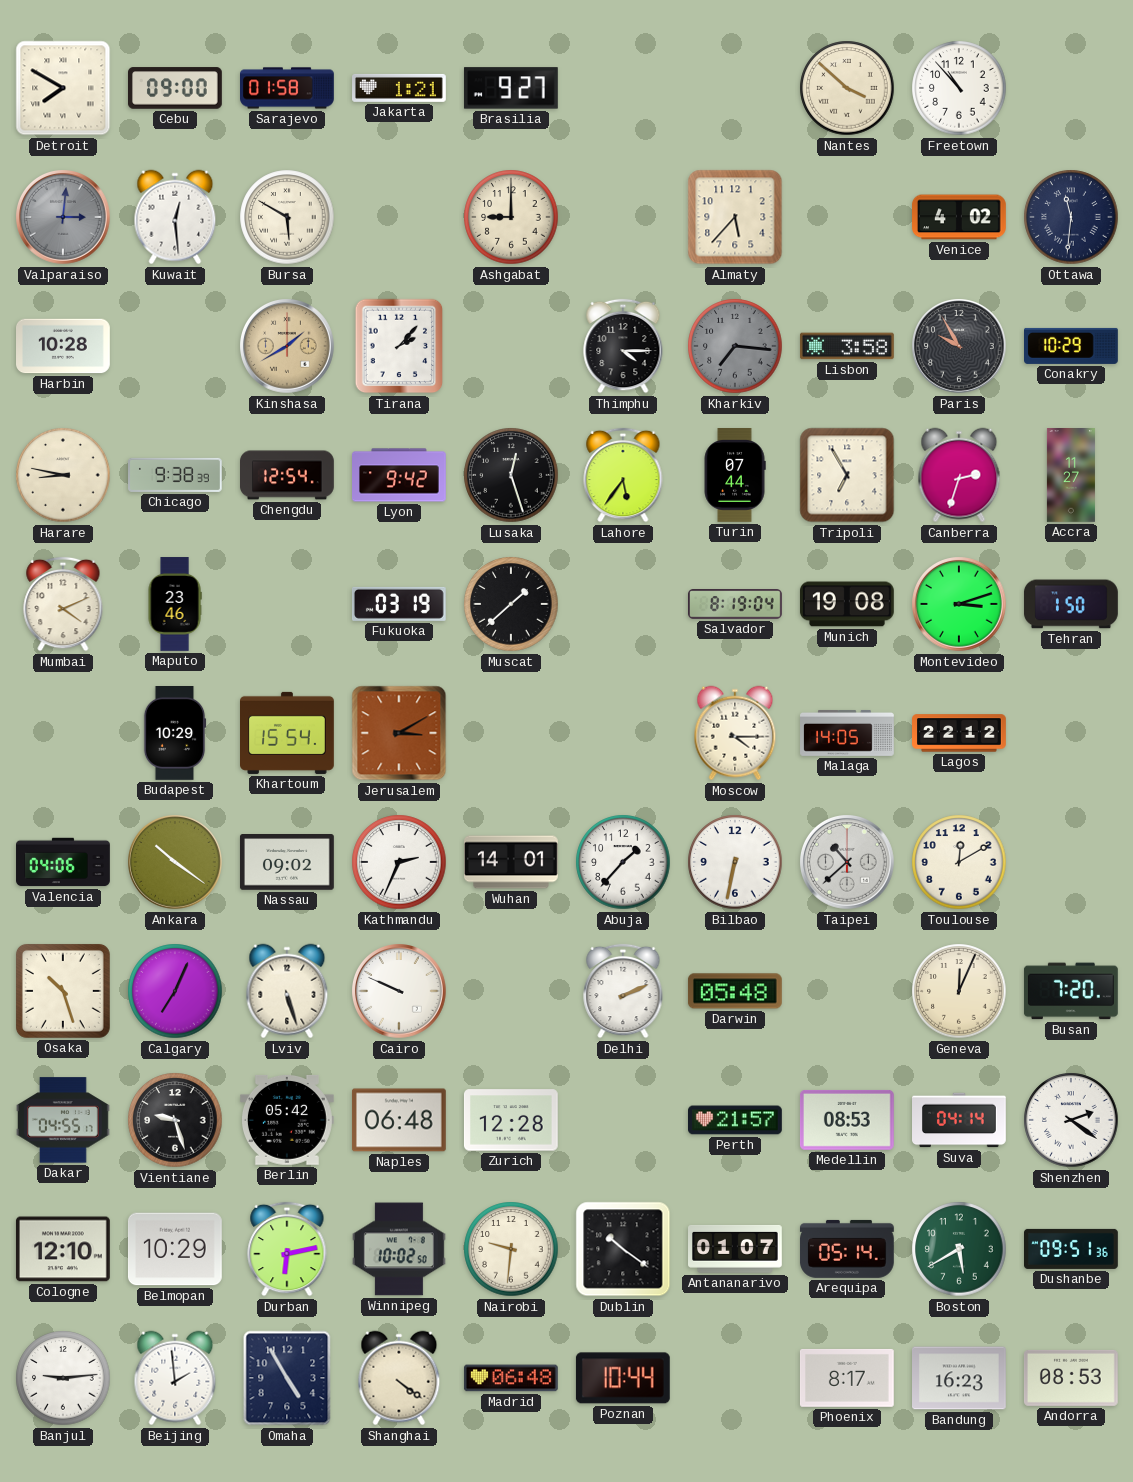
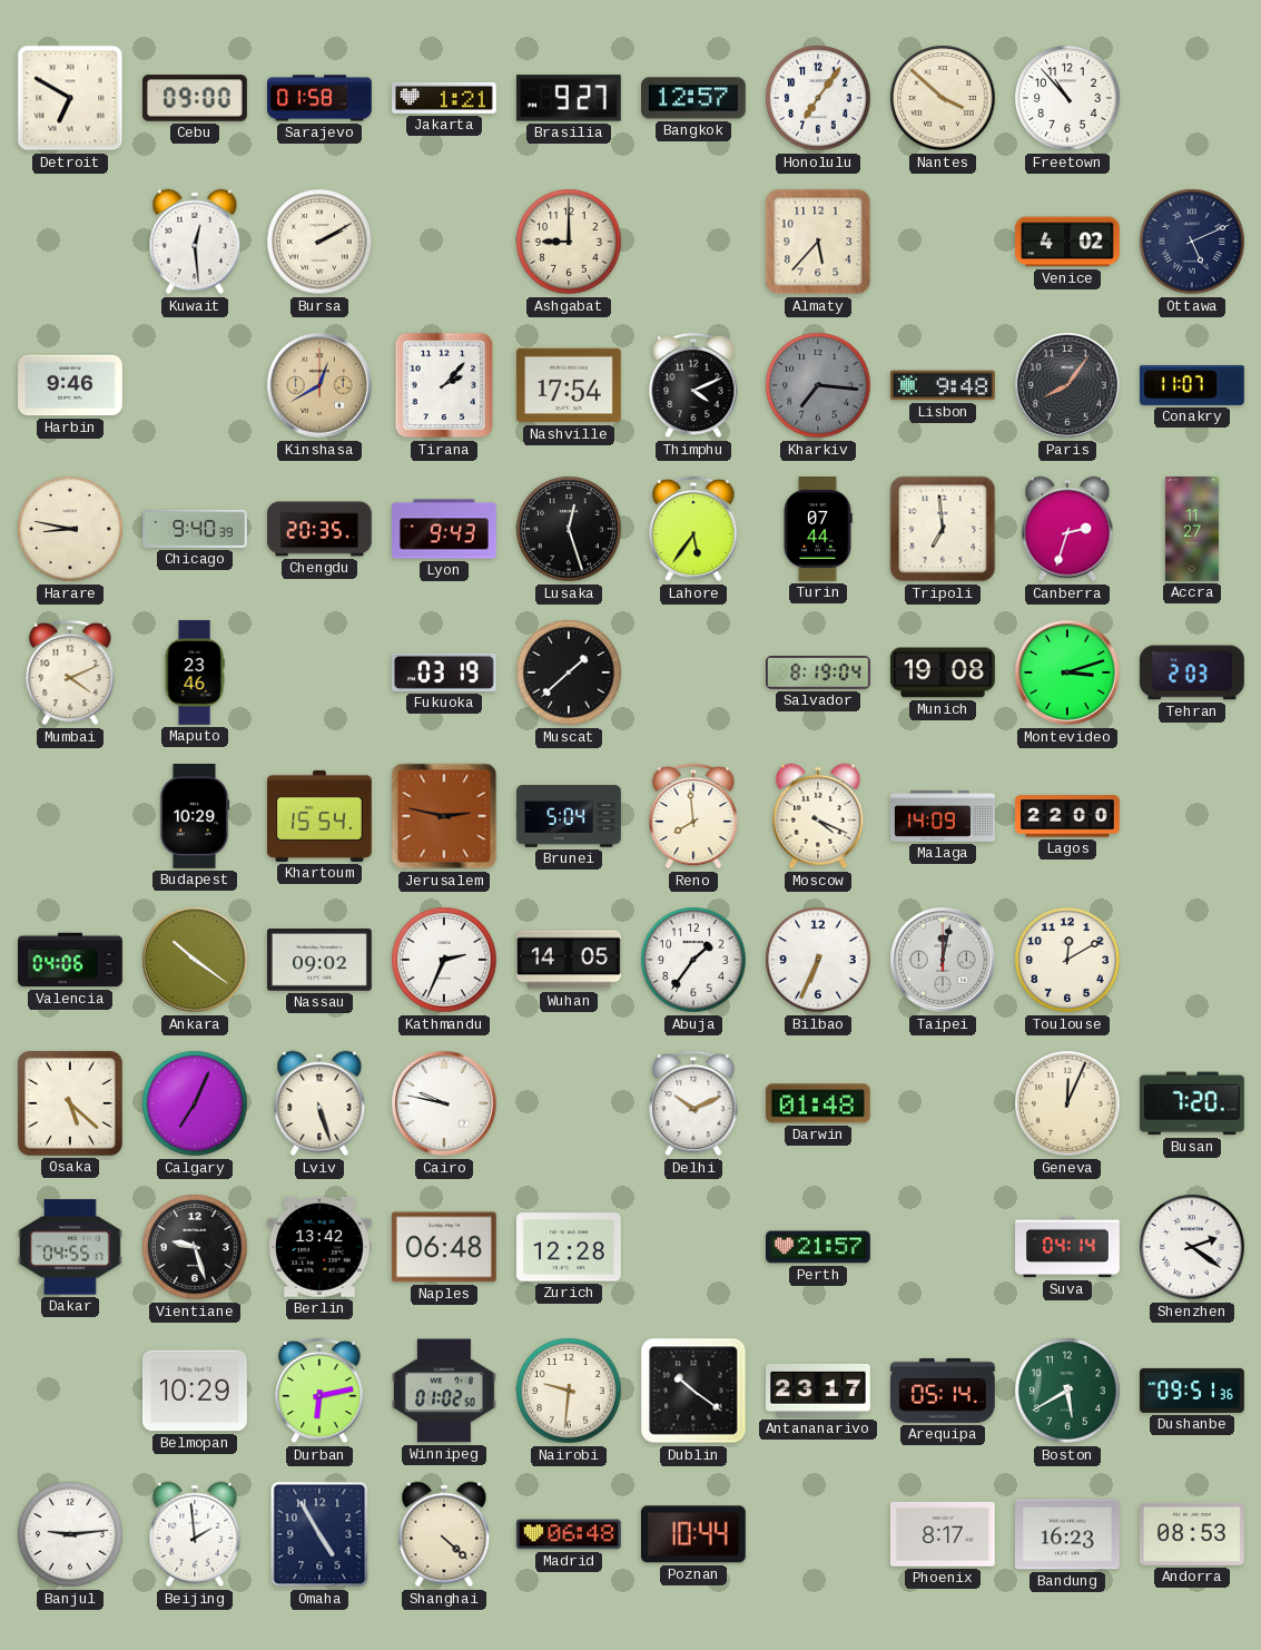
Detroit: 7:50 -> 6:50 (70, 98)
Bangkok: none -> 12:57 (694, 98)
Honolulu: none -> 7:06 (818, 98)
Valparaiso: 3:01 -> none (64, 218)
Bursa: 5:50 -> 2:10 (319, 242)
Ottawa: 11:31 -> 5:11 (1192, 242)
Harbin: 10:28 -> 9:46 (71, 385)
Kinshasa: 1:40 -> 12:40 (321, 386)
Nashville: none -> 17:54 (569, 385)
Thimphu: 4:15 -> 4:11 (693, 385)
Lisbon: 3:58 -> 9:48 (943, 385)
Paris: 9:55 -> 8:06 (1068, 386)
Conakry: 10:29 -> 11:07 (1193, 385)
Chicago: 9:38 -> 9:40 (196, 529)
Chengdu: 12:54 -> 20:35 (321, 529)
Lyon: 9:42 -> 9:43 (445, 529)
Tripoli: 6:55 -> 6:59 (943, 529)
Tehran: 1:50 -> 2:03 (1192, 672)
Jerusalem: 3:10 -> 2:47 (444, 816)
Brunei: none -> 5:04 (569, 816)
Reno: none -> 7:59 (693, 816)
Moscow: 4:15 -> 4:19 (818, 816)
Malaga: 14:05 -> 14:09 (943, 816)
Lagos: 22:12 -> 22:00 (1068, 816)
Wuhan: 14:01 -> 14:05 (570, 960)
Abuja: 1:37 -> 1:36 (693, 960)
Bilbao: 6:32 -> 6:34 (818, 960)
Taipei: 10:38 -> 12:02 (944, 961)
Osaka: 10:27 -> 5:22 (70, 1103)
Cairo: 9:49 -> 9:47 (445, 1104)
Delhi: 2:11 -> 10:11 (693, 1103)
Darwin: 05:48 -> 01:48 (818, 1103)
Berlin: 05:42 -> 13:42 (319, 1247)
Medellin: 08:53 -> none (847, 1120)
Cologne: 12:10 -> none (63, 1249)
Winnipeg: 10:02 -> 01:02 (444, 1391)
Antananarivo: 01:07 -> 23:17 (819, 1391)
Shanghai: 4:21 -> 4:22 (444, 1534)
